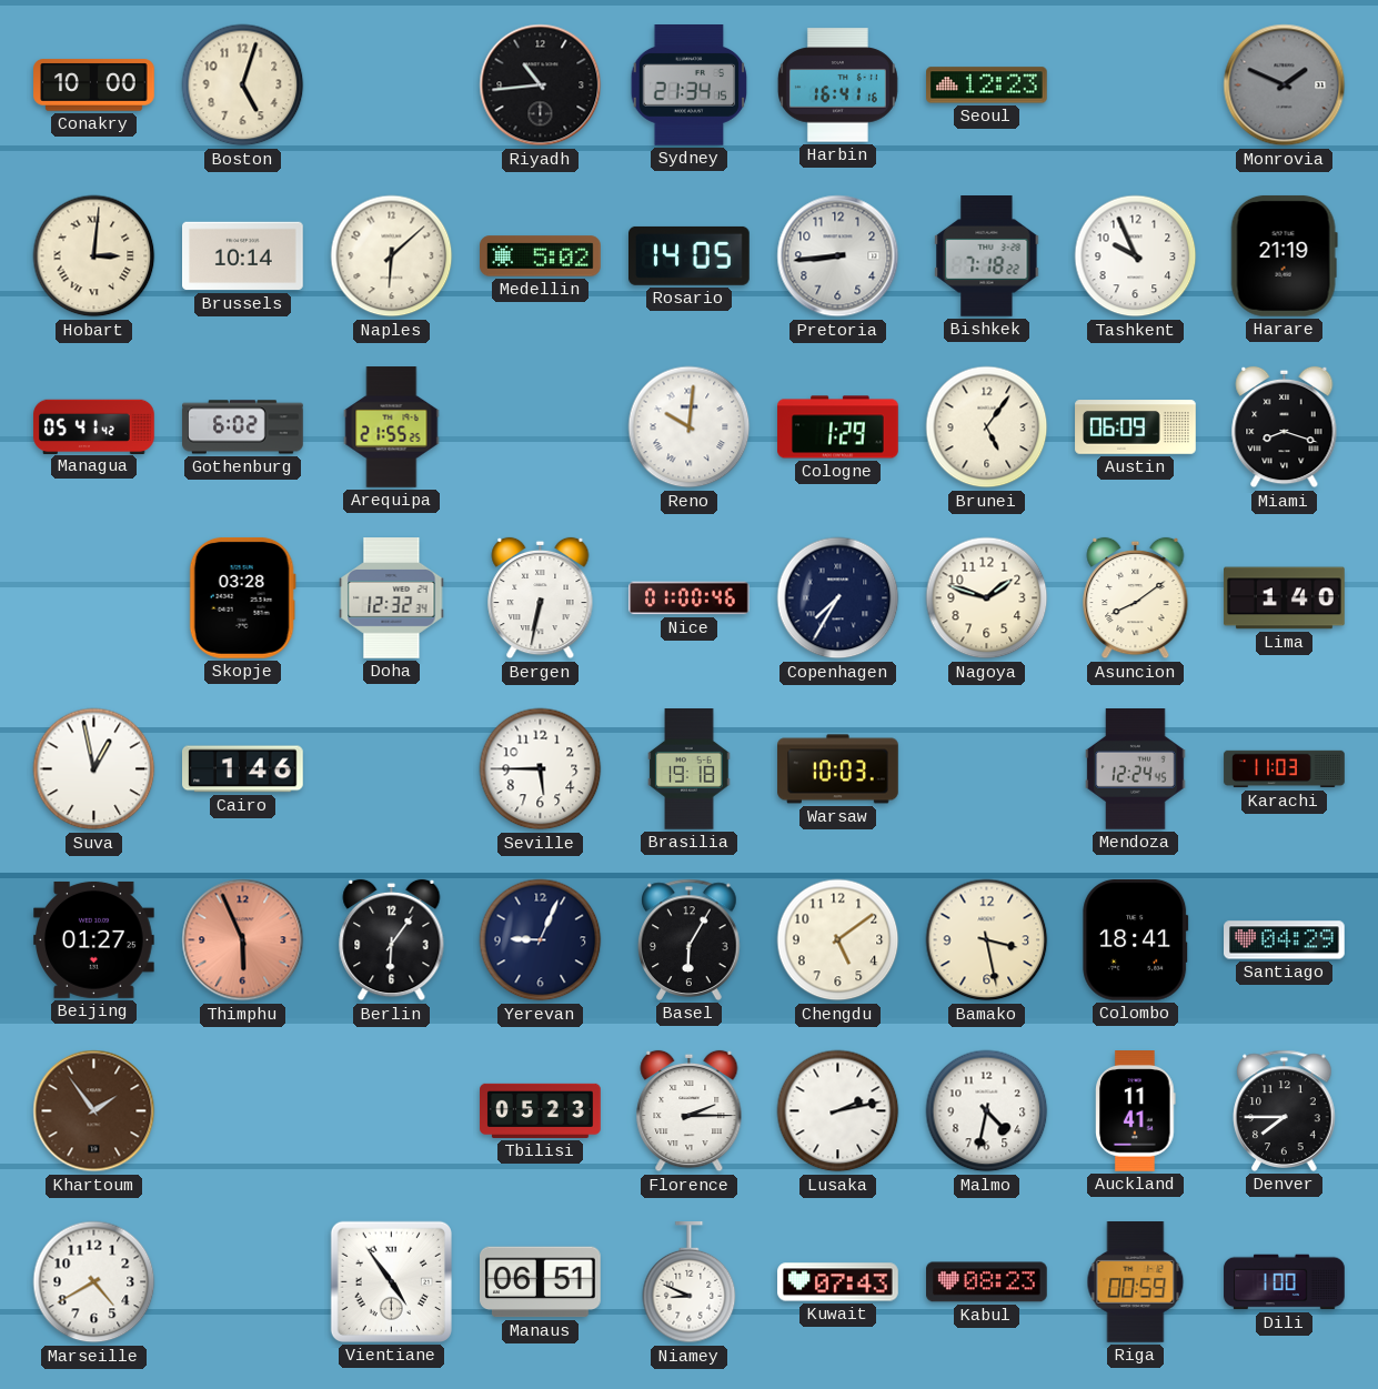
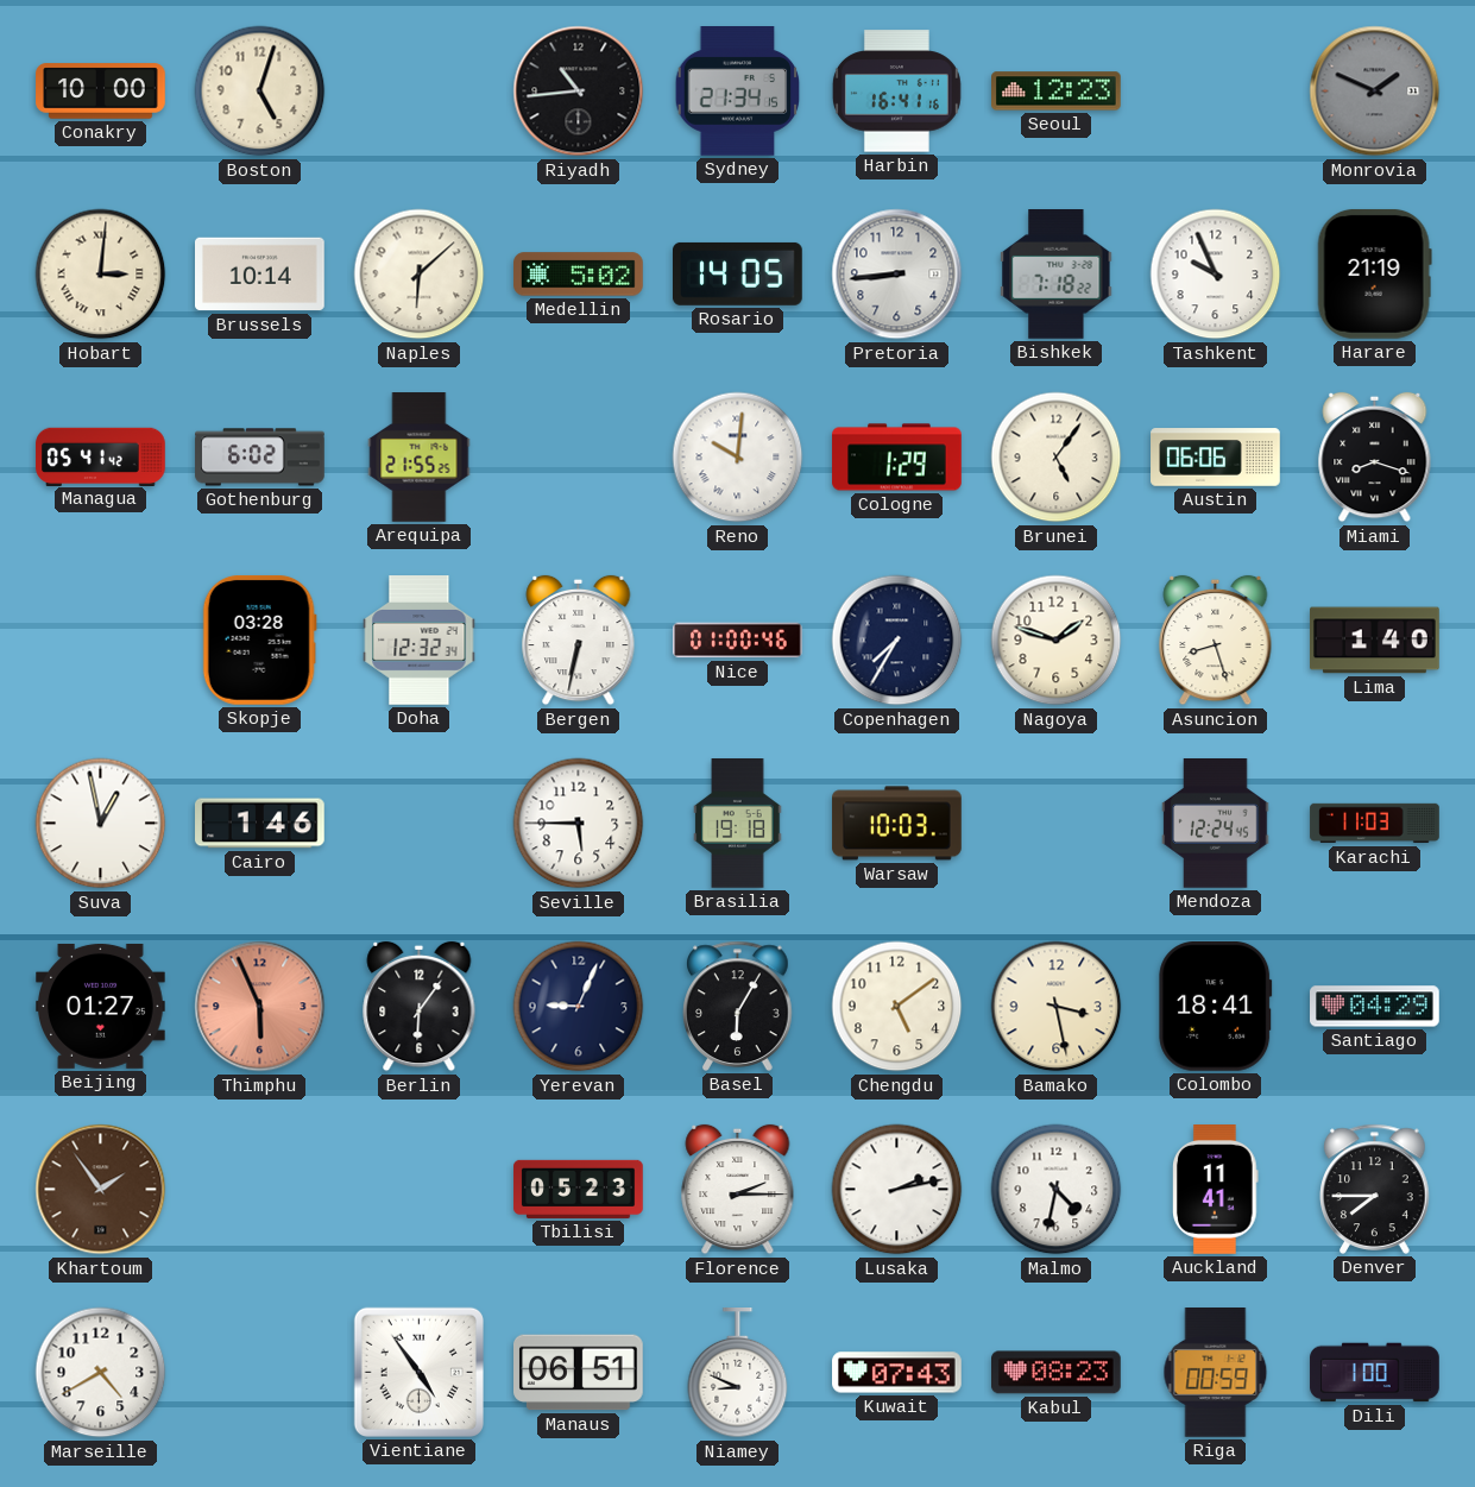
Austin: 06:09 -> 06:06 (1216, 458)
Asuncion: 8:09 -> 8:27 (1216, 641)
